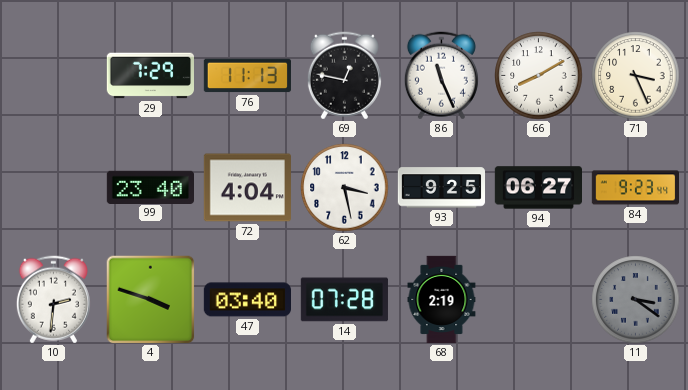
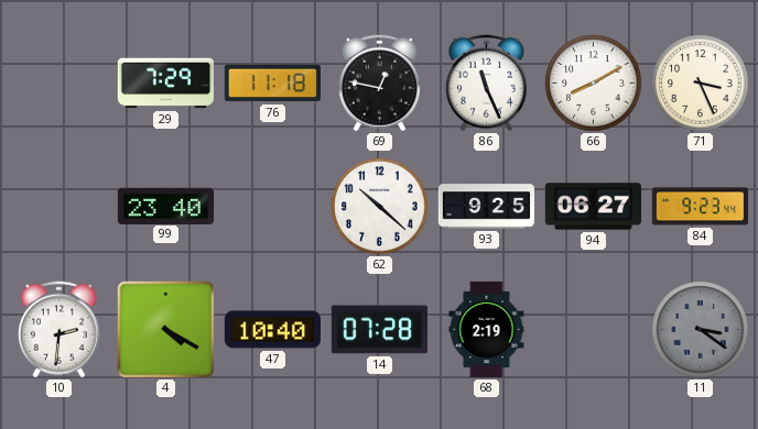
76: 11:13 -> 11:18 (272, 84)
72: 4:04 -> none (247, 188)
62: 3:28 -> 10:22 (380, 207)
4: 3:48 -> 4:20 (166, 330)
47: 03:40 -> 10:40 (272, 330)
